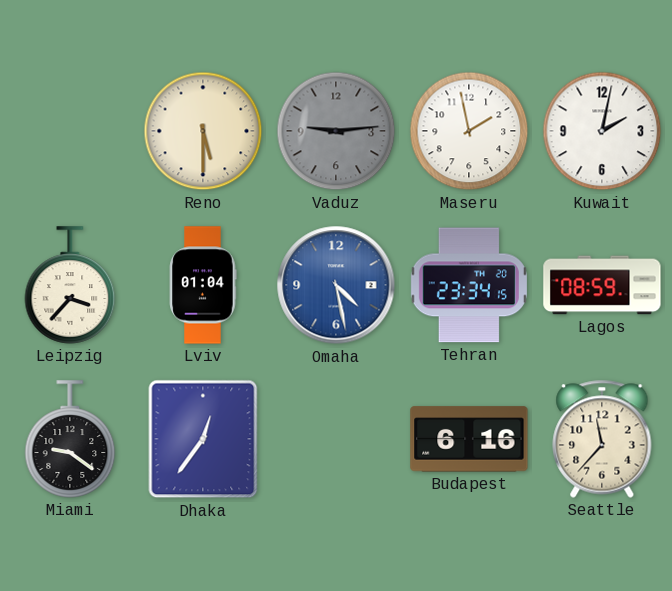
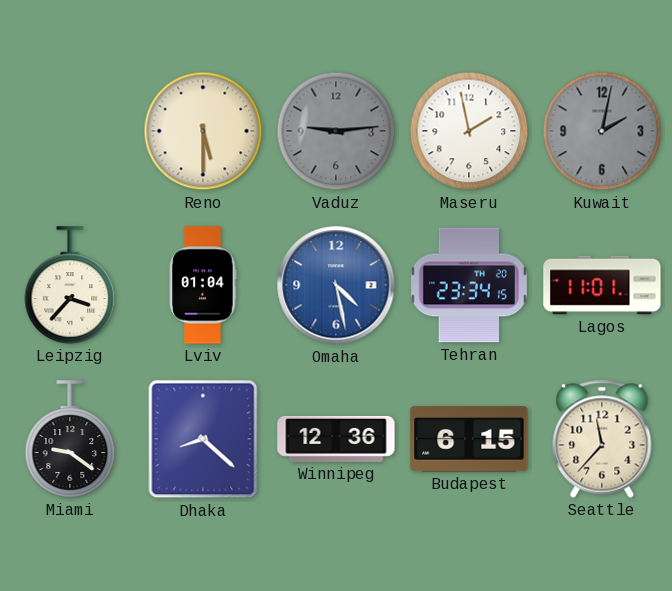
Kuwait dial: white -> grey (602, 131)
Lagos: 08:59 -> 11:01 (602, 285)
Dhaka: 12:36 -> 8:22 (203, 439)
Winnipeg: none -> 12:36 (336, 439)
Budapest: 6:16 -> 6:15 (469, 439)
